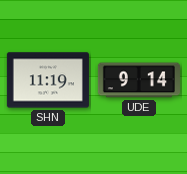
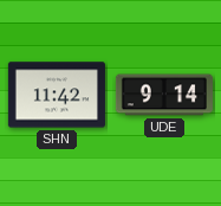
SHN: 11:19 -> 11:42 (57, 95)
